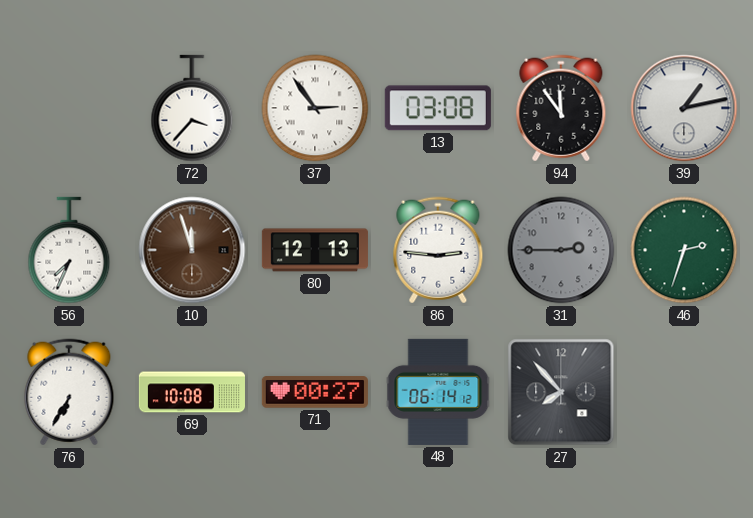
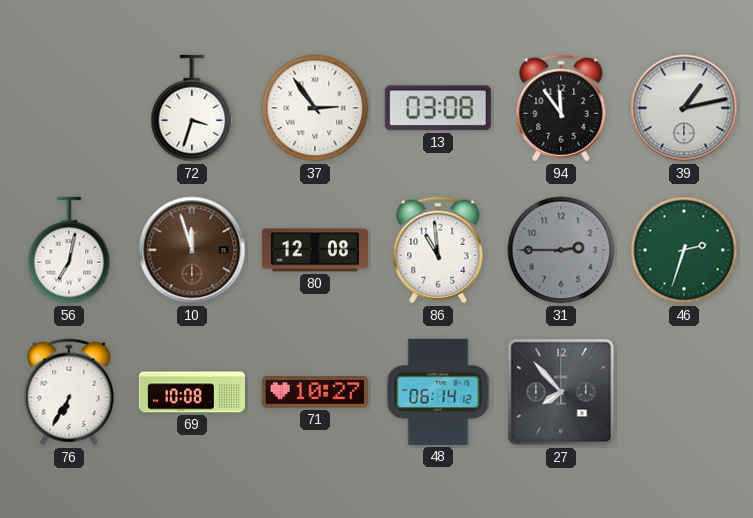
72: 3:37 -> 3:33 (192, 108)
56: 7:34 -> 7:02 (69, 250)
80: 12:13 -> 12:08 (315, 250)
86: 2:46 -> 10:59 (438, 250)
71: 00:27 -> 10:27 (315, 392)
